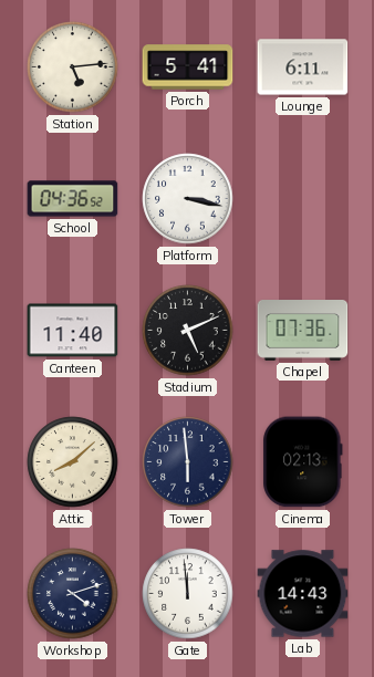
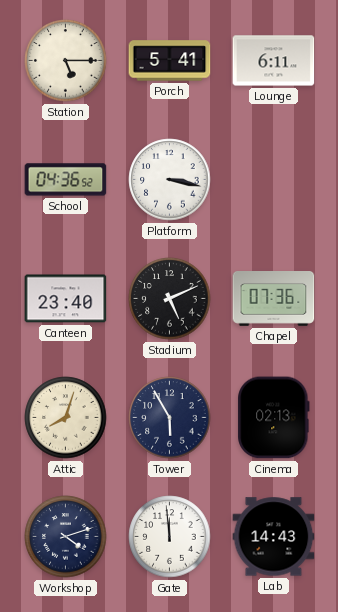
Station: 5:14 -> 5:15 (66, 61)
Canteen: 11:40 -> 23:40 (66, 299)
Attic: 8:08 -> 8:03 (66, 418)
Tower: 5:59 -> 5:55 (170, 418)
